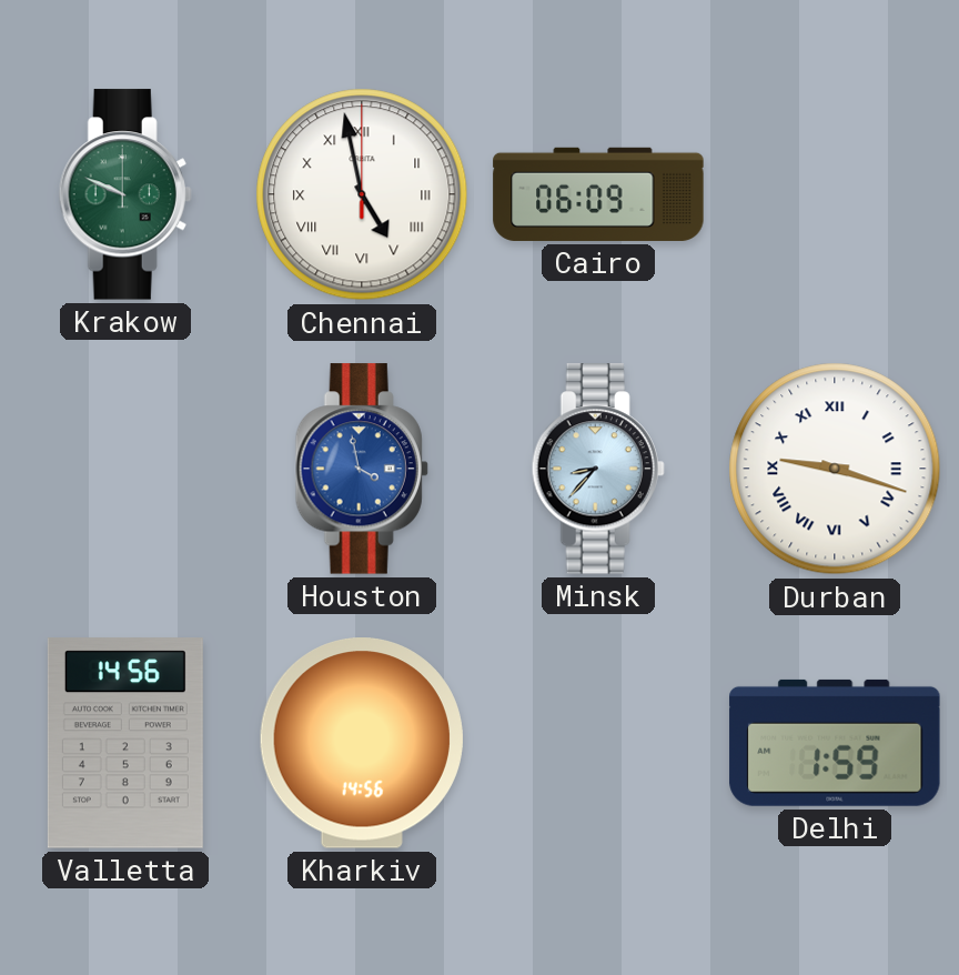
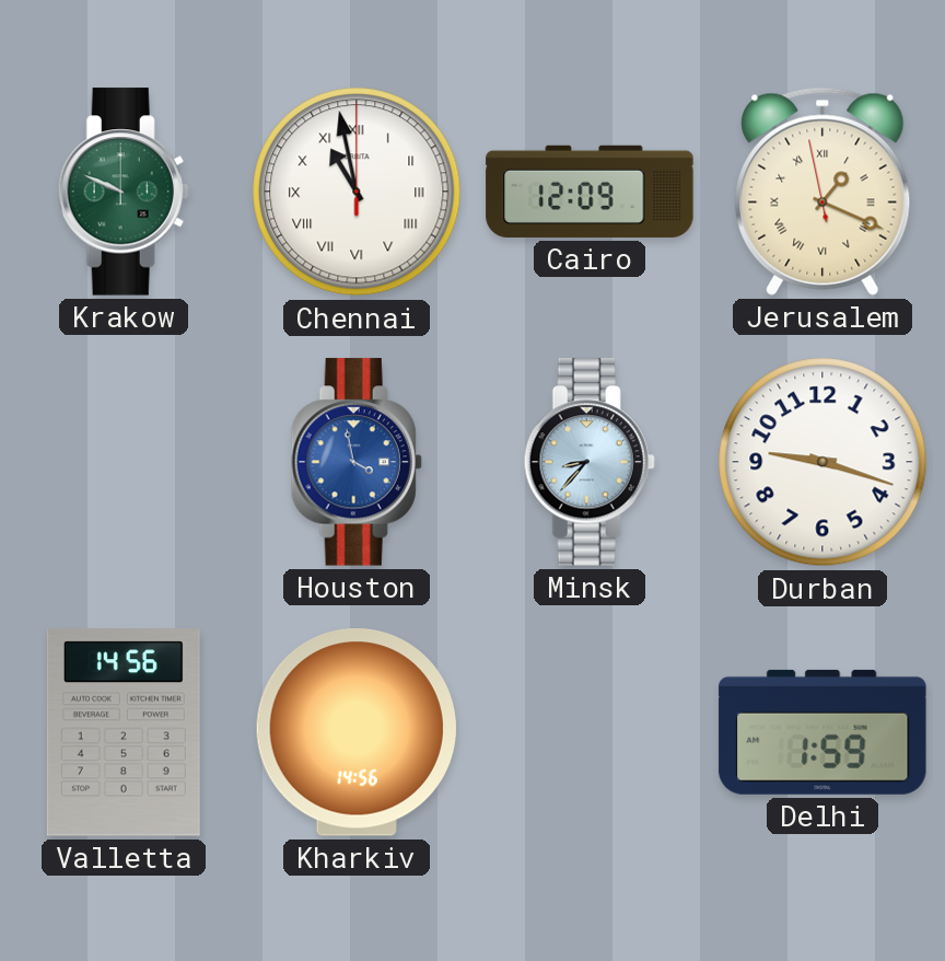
Chennai: 4:58 -> 10:58 (357, 192)
Cairo: 06:09 -> 12:09 (590, 192)
Jerusalem: none -> 1:18 (822, 192)
Durban numerals: Roman -> Arabic (822, 462)
